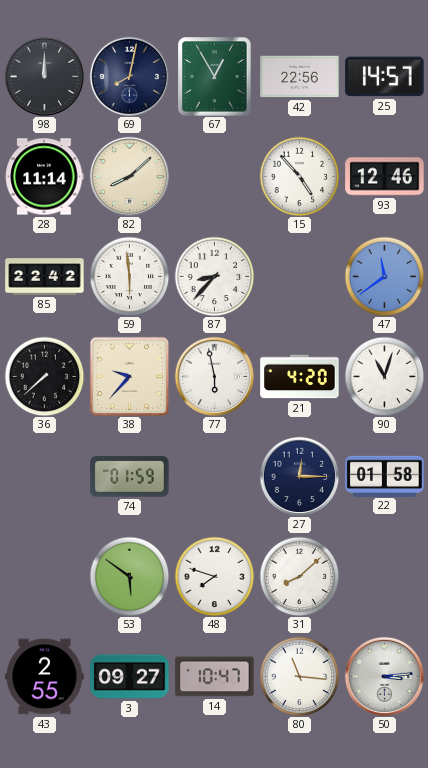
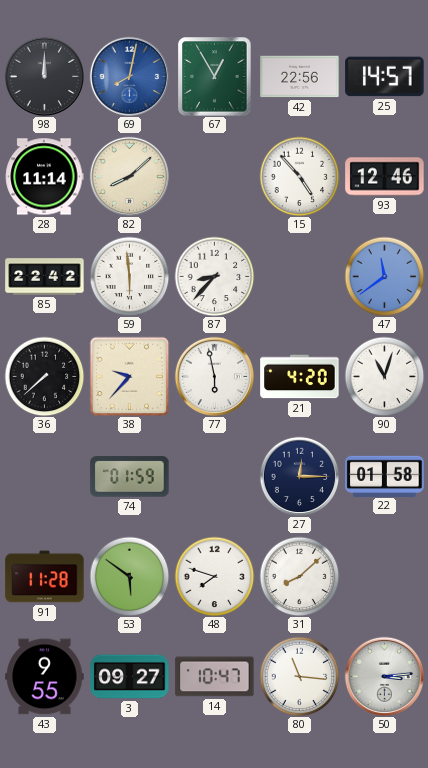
69 dial: navy -> blue (129, 76)
91: none -> 11:28 (45, 577)
43: 2:55 -> 9:55 (45, 677)
